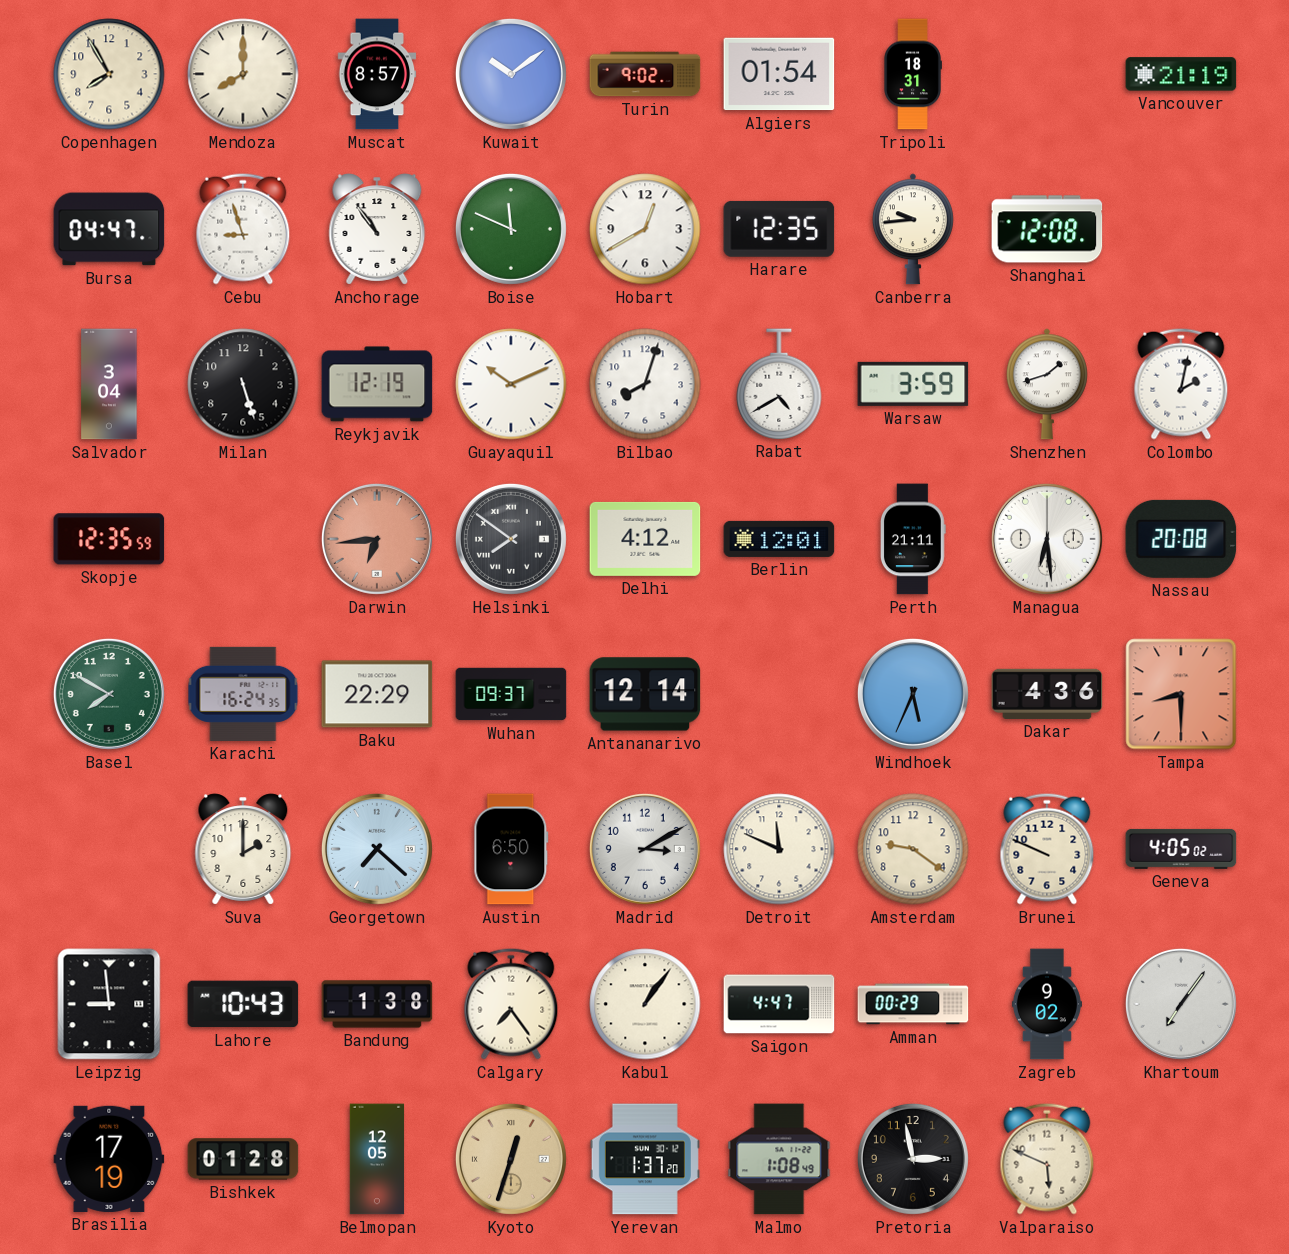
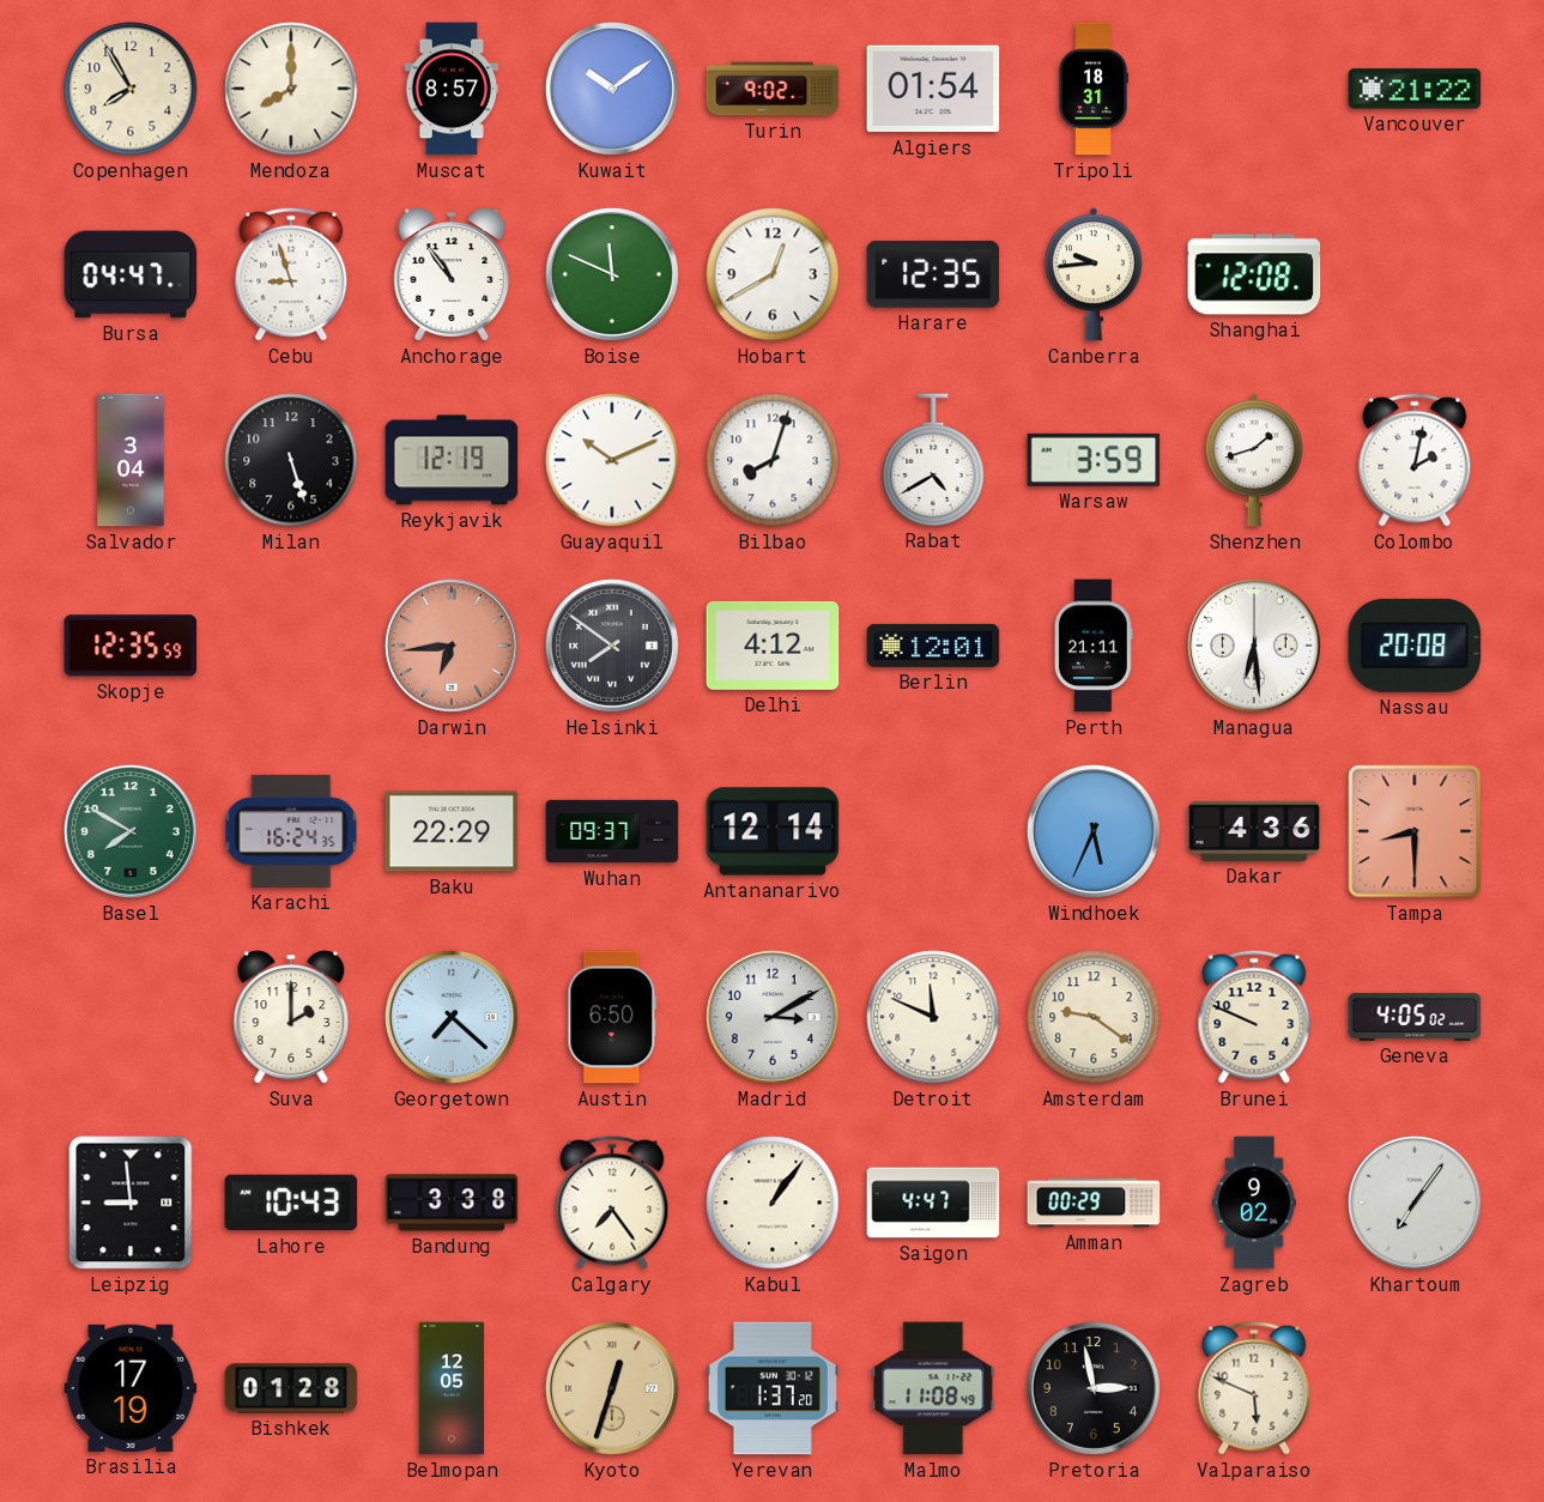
Vancouver: 21:19 -> 21:22 (1415, 89)
Bandung: 1:38 -> 3:38 (452, 1203)
Malmo: 1:08 -> 11:08 (933, 1388)
